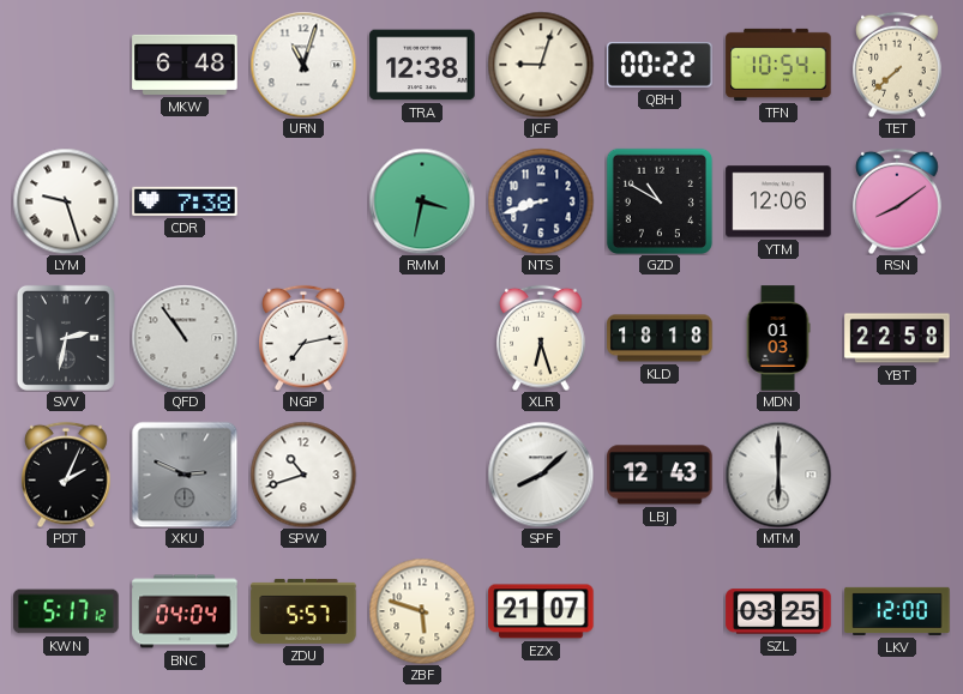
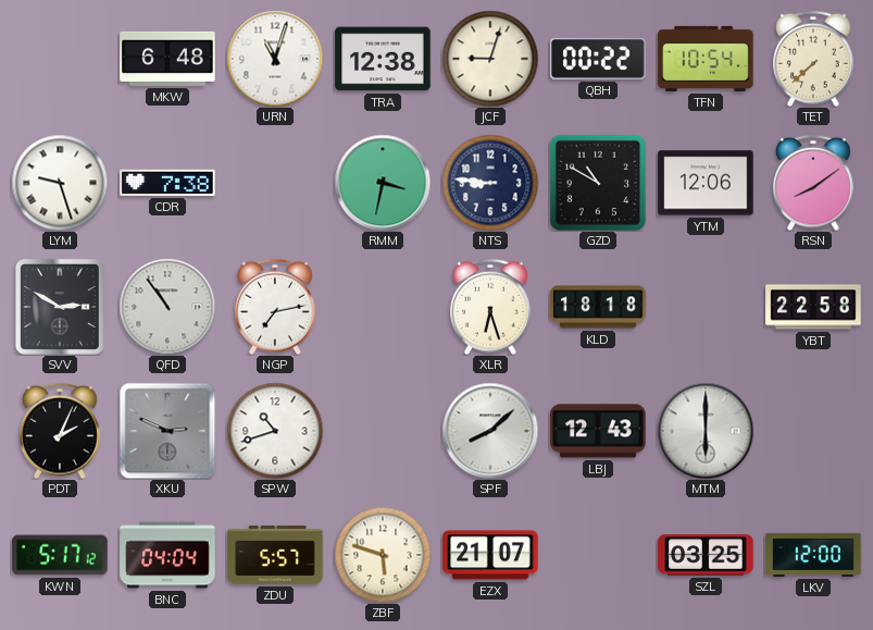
NTS: 8:42 -> 8:46 (490, 183)
SVV: 2:32 -> 2:50 (60, 307)
MDN: 01:03 -> none (778, 338)
